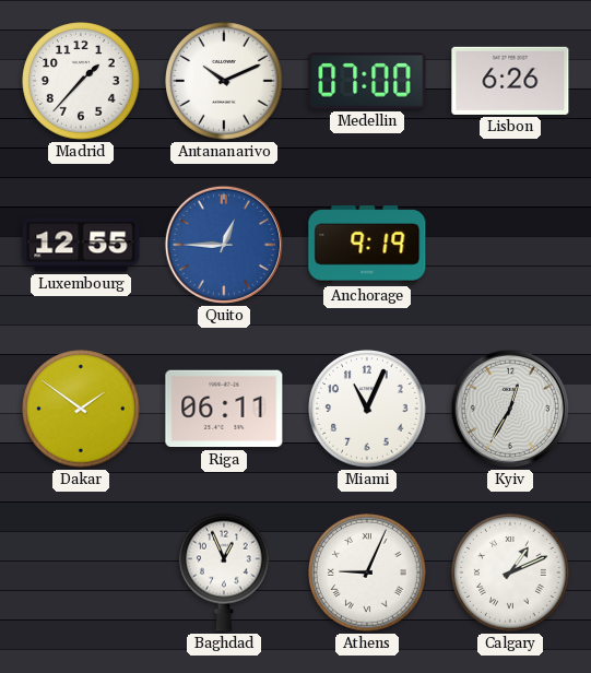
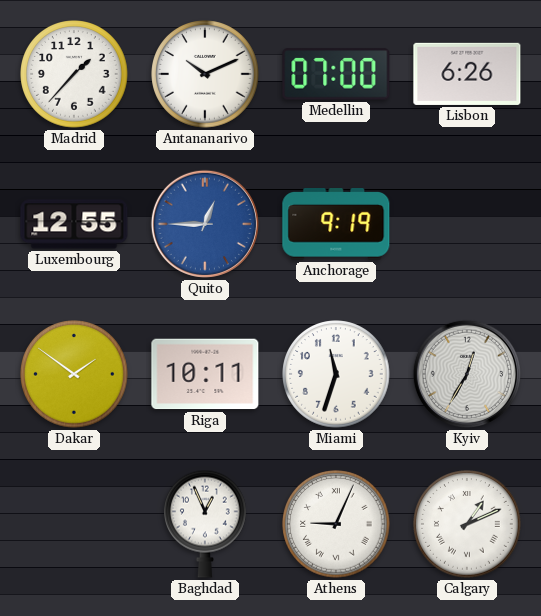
Riga: 06:11 -> 10:11 (205, 374)
Miami: 11:04 -> 11:33 (336, 374)
